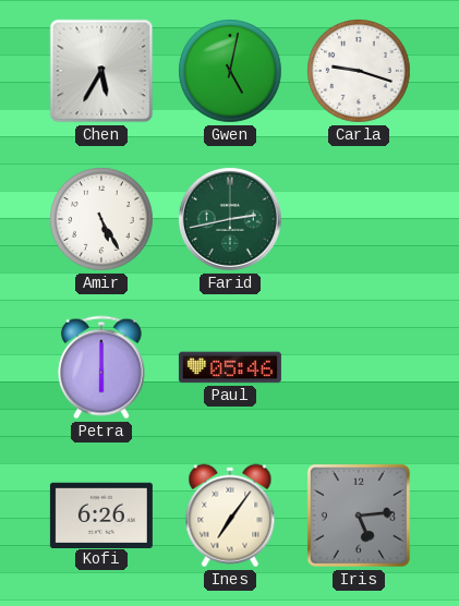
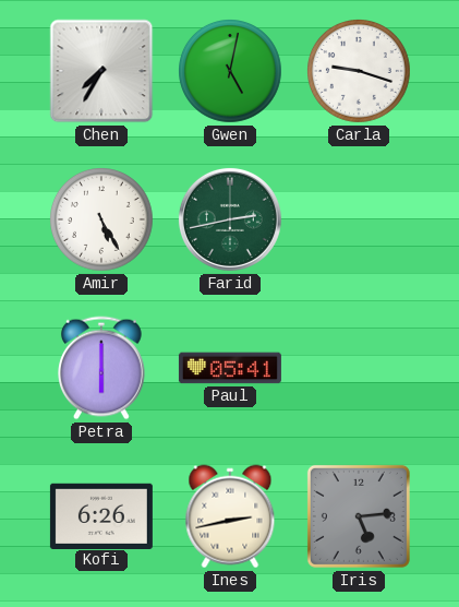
Chen: 5:35 -> 7:35 (101, 71)
Paul: 05:46 -> 05:41 (230, 368)
Ines: 7:06 -> 2:43 (230, 516)
